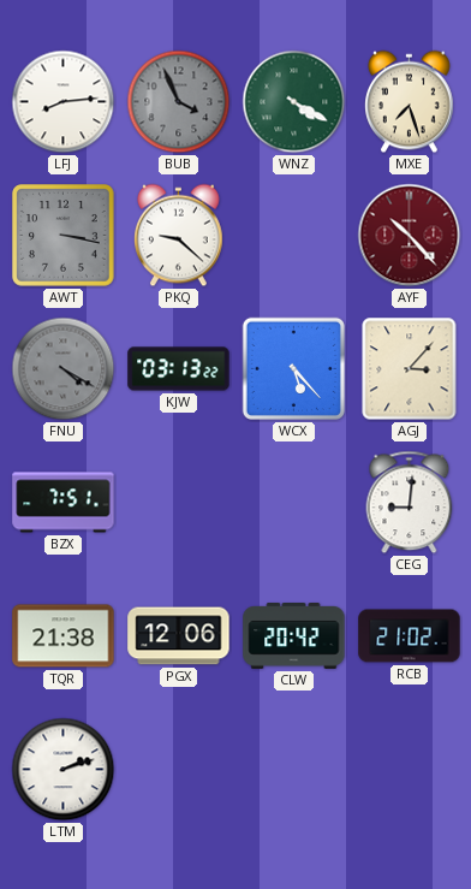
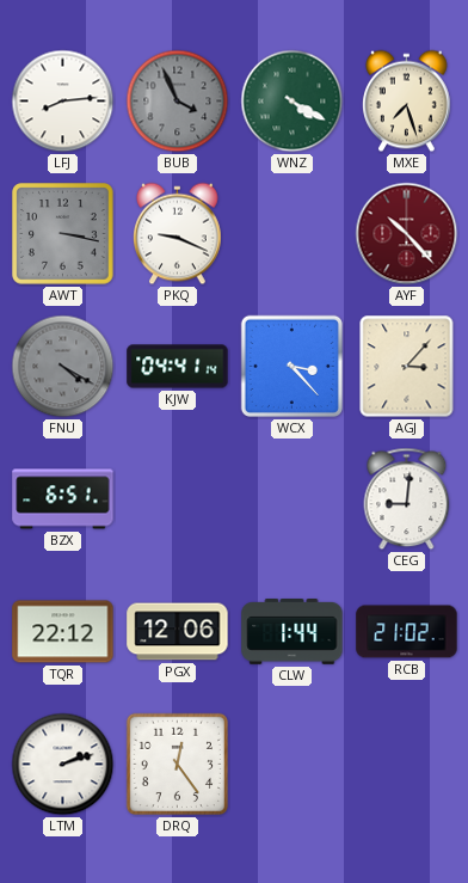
PKQ: 9:22 -> 9:19 (178, 234)
KJW: 03:13 -> 04:41 (178, 367)
WCX: 5:23 -> 3:23 (291, 366)
BZX: 7:51 -> 6:51 (63, 499)
TQR: 21:38 -> 22:12 (63, 632)
CLW: 20:42 -> 1:44 (292, 632)
DRQ: none -> 12:24 (177, 764)
